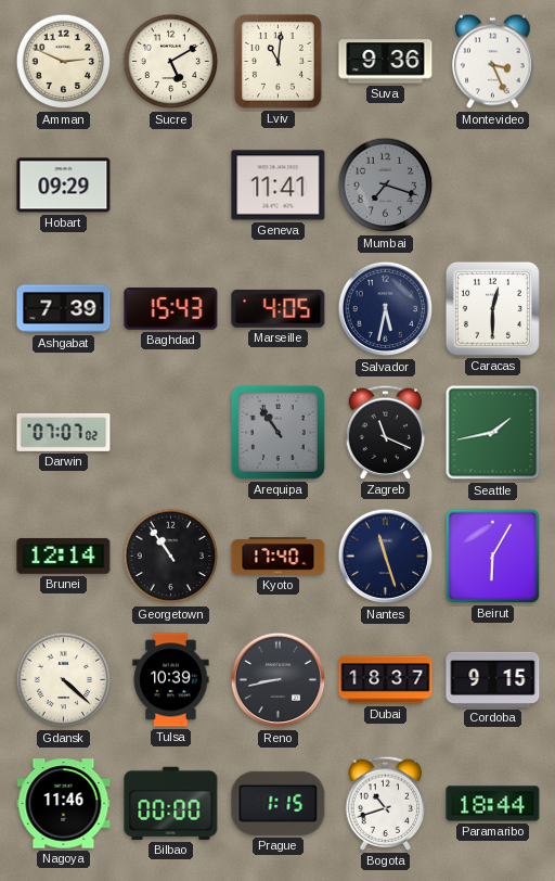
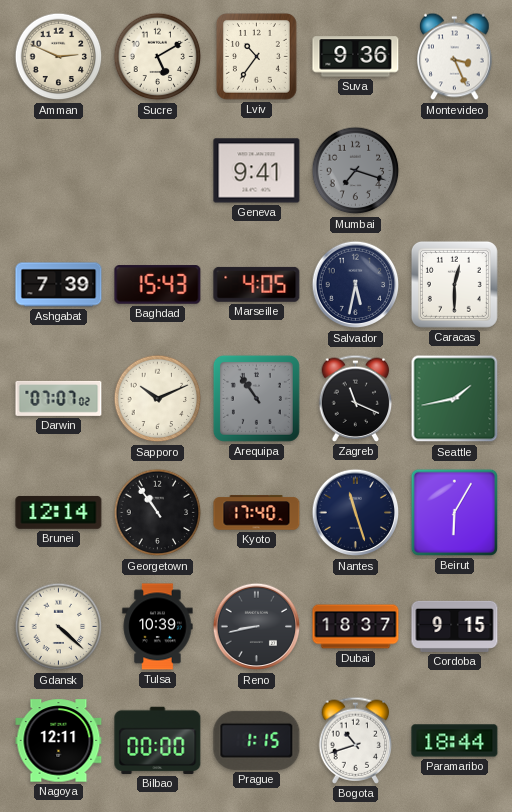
Lviv: 11:01 -> 10:36 (256, 56)
Hobart: 09:29 -> none (64, 186)
Geneva: 11:41 -> 9:41 (257, 171)
Sapporo: none -> 10:11 (158, 399)
Nagoya: 11:46 -> 12:11 (59, 741)
